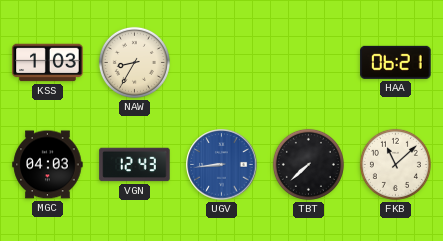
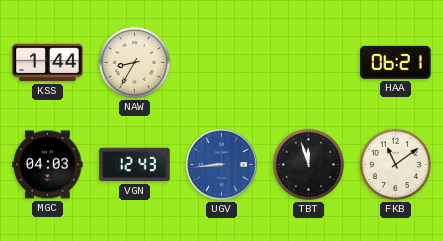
KSS: 1:03 -> 1:44 (48, 63)
TBT: 7:38 -> 11:57 (308, 164)
FKB: 11:08 -> 11:09 (395, 164)
